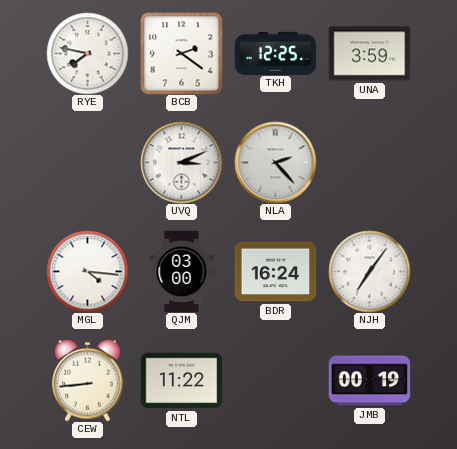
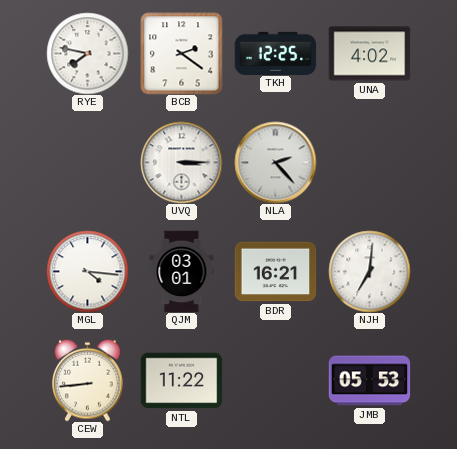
UNA: 3:59 -> 4:02 (369, 54)
UVQ: 3:11 -> 3:15 (181, 162)
QJM: 03:00 -> 03:01 (182, 271)
BDR: 16:24 -> 16:21 (275, 272)
NJH: 7:06 -> 7:01 (369, 271)
JMB: 00:19 -> 05:53 (369, 381)
